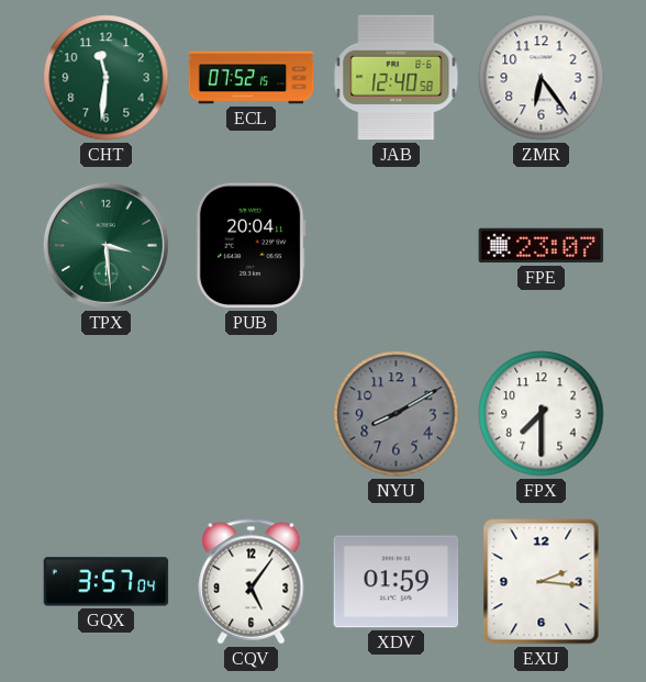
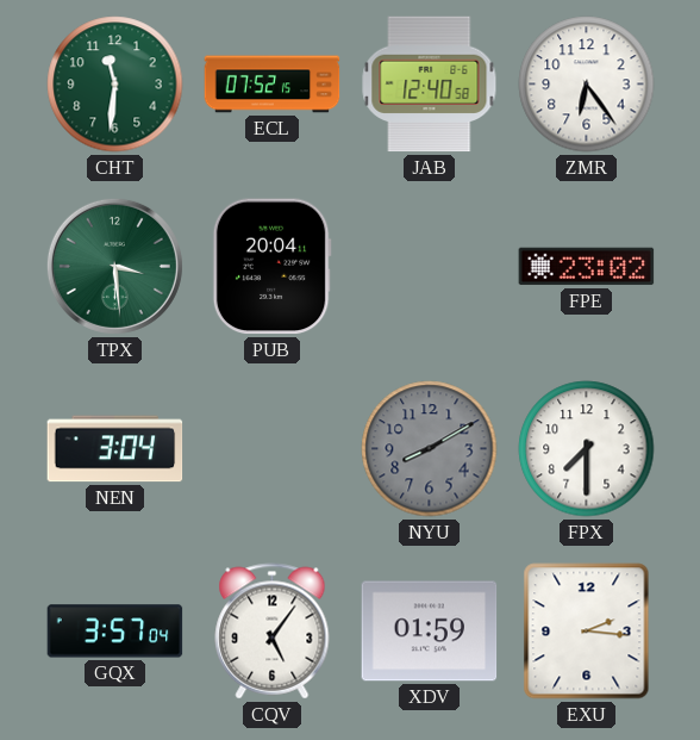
FPE: 23:07 -> 23:02 (587, 267)
NEN: none -> 3:04 (115, 449)
